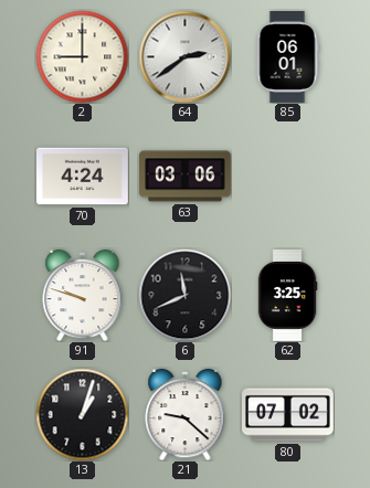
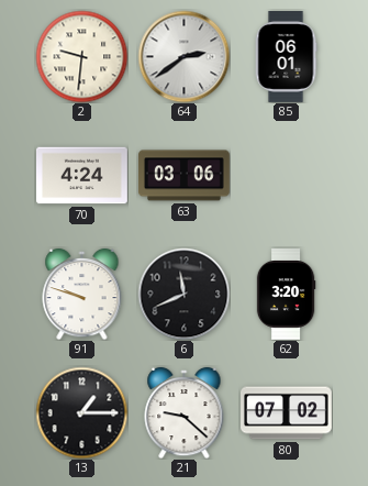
2: 9:00 -> 9:31 (81, 56)
62: 3:25 -> 3:20 (286, 295)
13: 1:03 -> 1:15 (81, 412)
